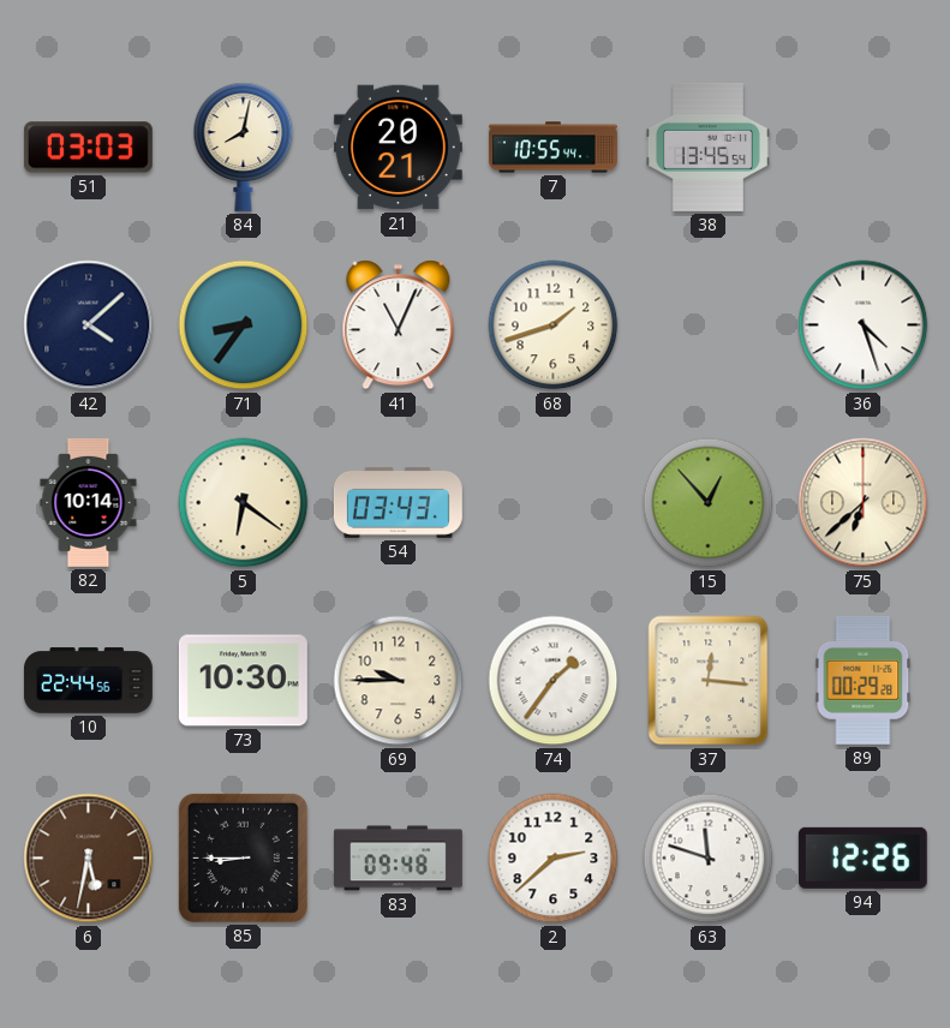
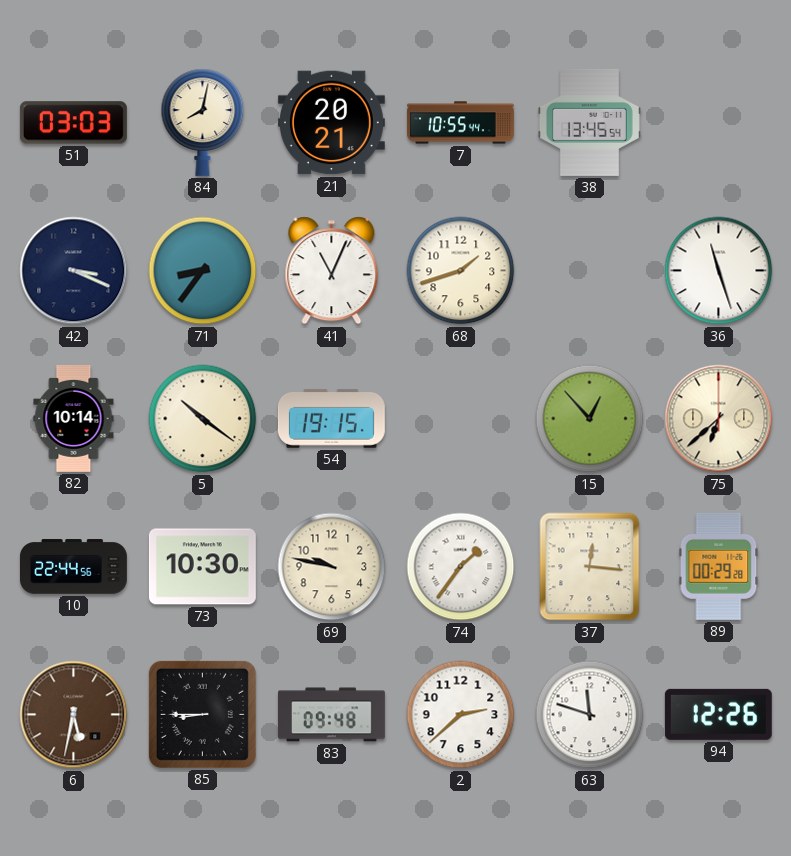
42: 4:08 -> 3:19 (74, 271)
36: 4:27 -> 11:27 (719, 271)
5: 6:21 -> 10:21 (203, 419)
54: 03:43 -> 19:15 (331, 418)
69: 9:45 -> 9:47 (332, 567)
